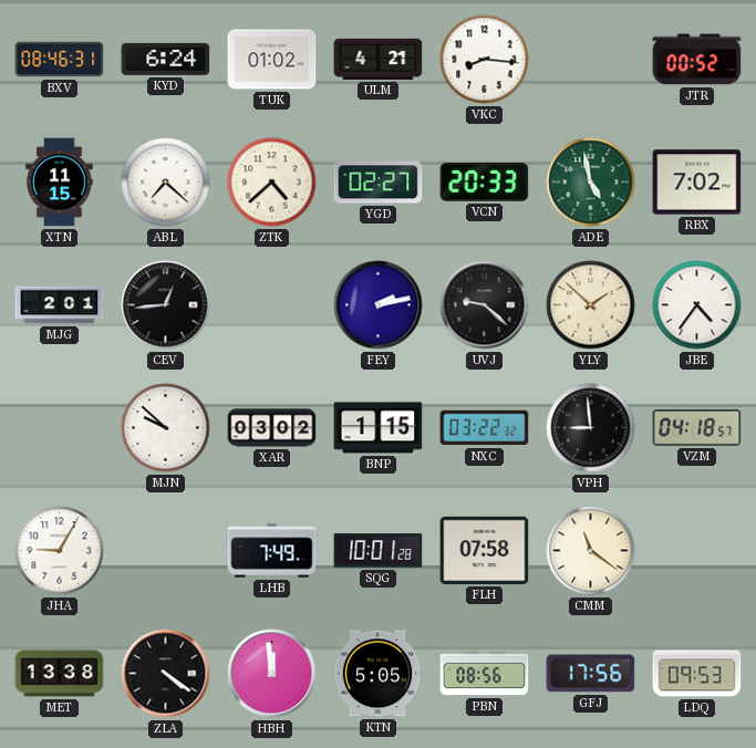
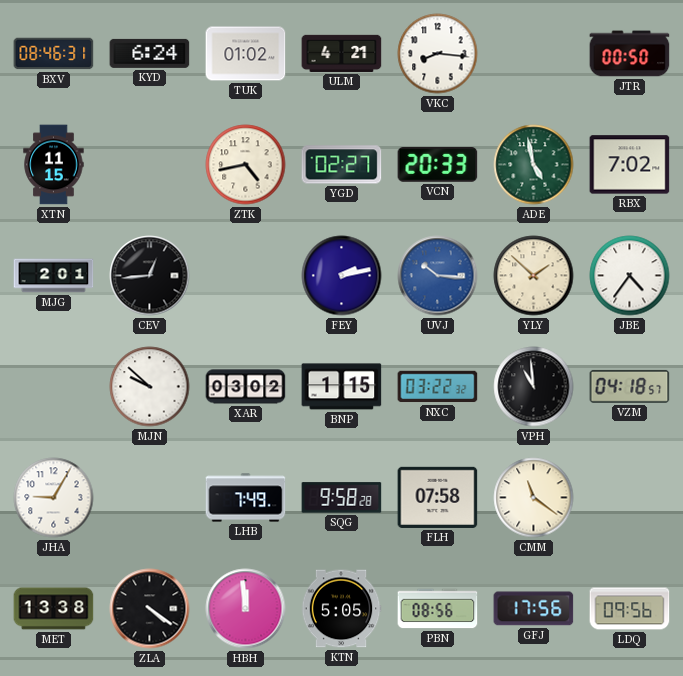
JTR: 00:52 -> 00:50 (630, 54)
ABL: 7:22 -> none (166, 183)
ZTK: 4:38 -> 4:43 (246, 165)
UVJ: 9:22 -> 10:16 (438, 276)
UVJ dial: black -> blue (438, 276)
VPH: 8:59 -> 10:59 (534, 387)
SQG: 10:01 -> 9:58 (342, 498)
LDQ: 09:53 -> 09:56 (630, 609)
